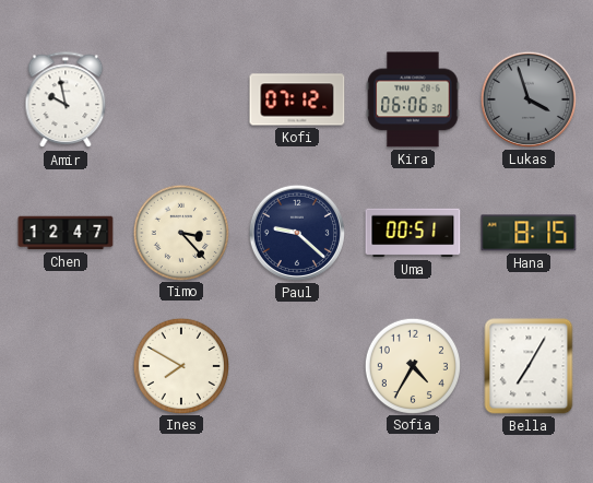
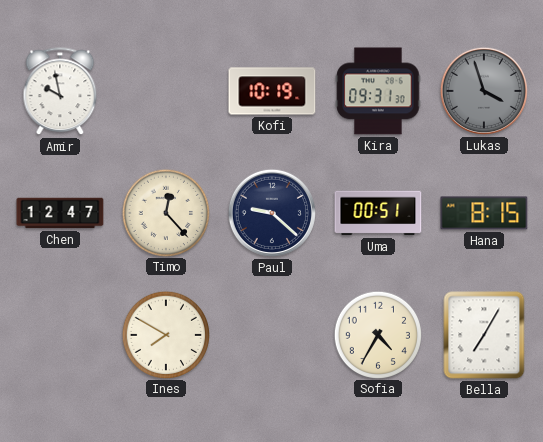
Kofi: 07:12 -> 10:19 (272, 91)
Kira: 06:06 -> 09:31 (378, 91)
Timo: 3:23 -> 12:23 (165, 212)
